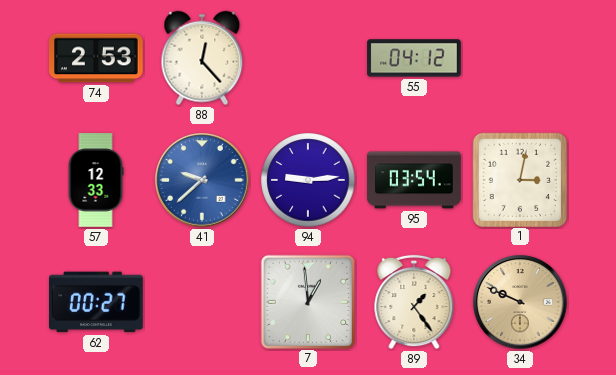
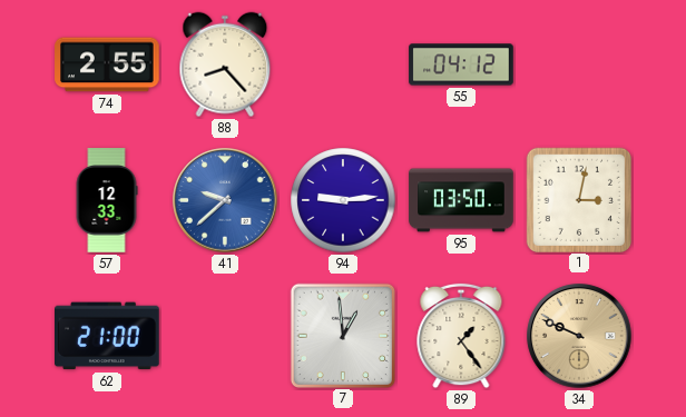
74: 2:53 -> 2:55 (107, 64)
88: 12:23 -> 8:23 (225, 64)
95: 03:54 -> 03:50 (461, 200)
62: 00:27 -> 21:00 (108, 336)
